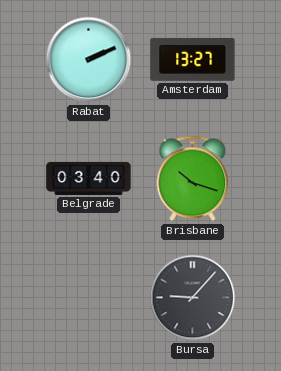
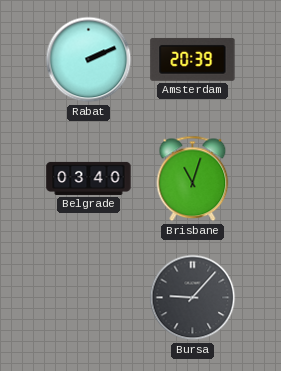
Amsterdam: 13:27 -> 20:39 (193, 59)
Brisbane: 10:18 -> 11:03 (193, 179)
